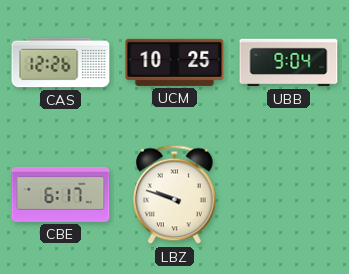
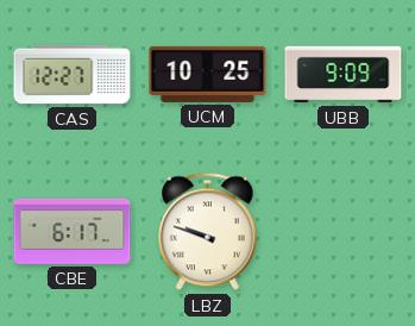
CAS: 12:26 -> 12:27 (73, 75)
UBB: 9:04 -> 9:09 (344, 75)
